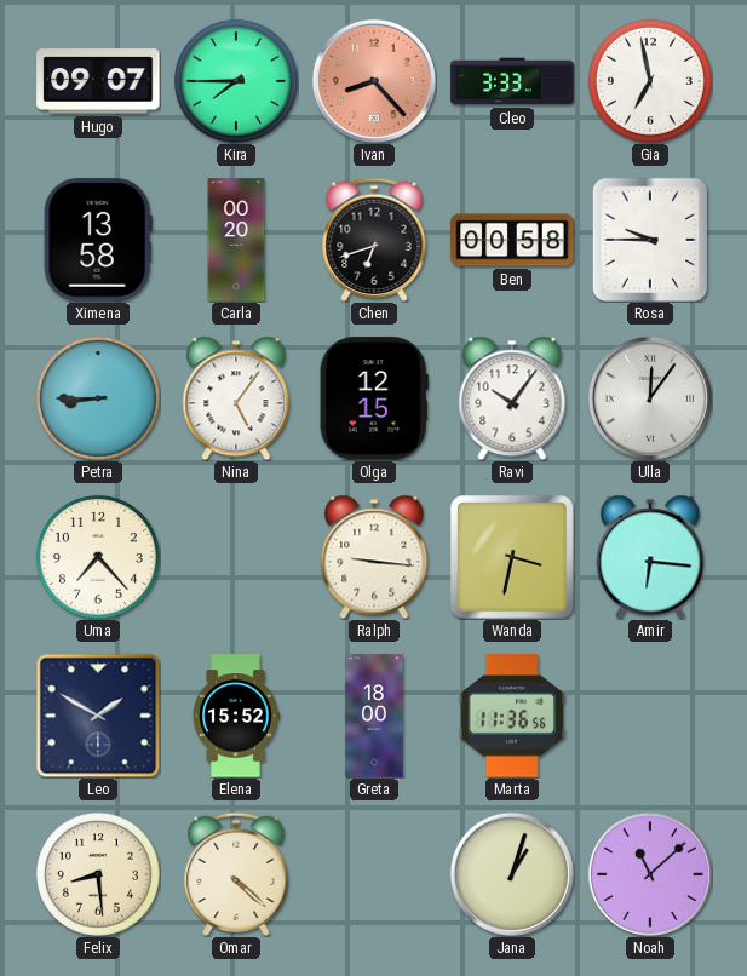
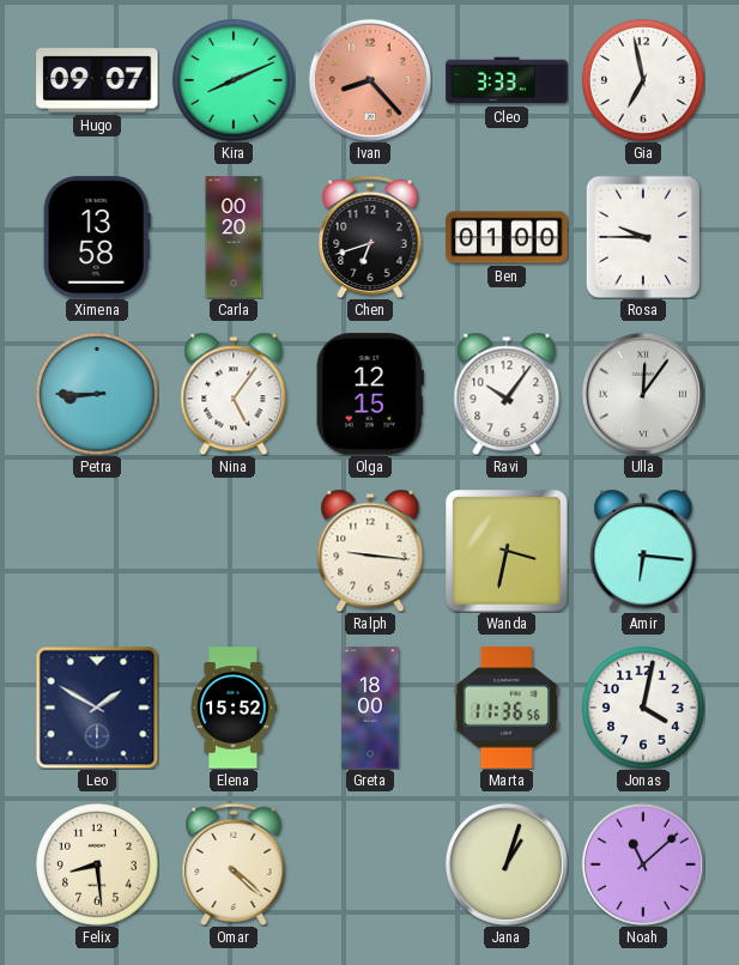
Kira: 7:45 -> 8:11 (234, 80)
Ben: 00:58 -> 01:00 (507, 237)
Uma: 7:23 -> none (98, 557)
Jonas: none -> 4:02 (643, 708)
